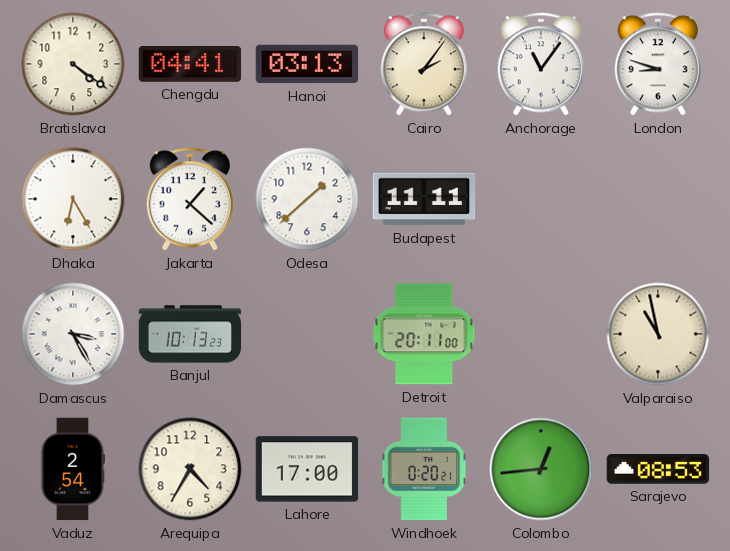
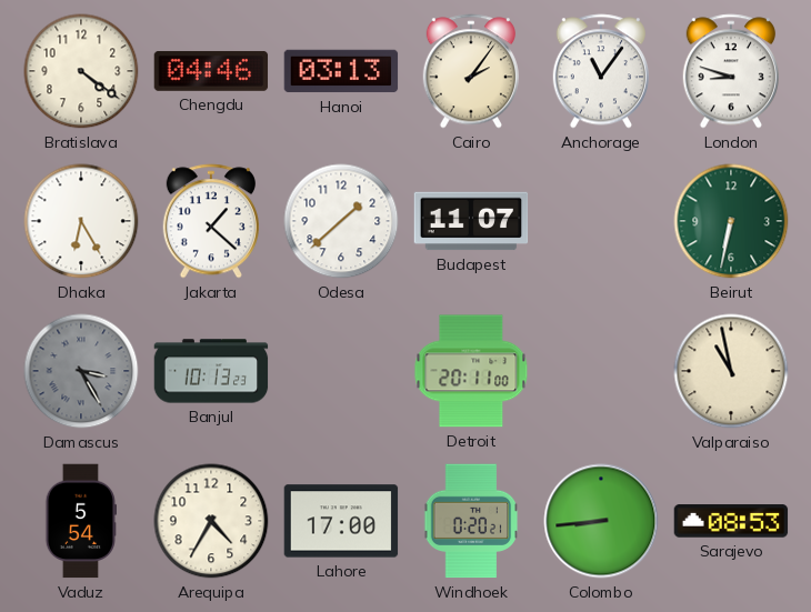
Chengdu: 04:41 -> 04:46 (211, 71)
Budapest: 11:11 -> 11:07 (471, 221)
Beirut: none -> 6:32 (731, 221)
Damascus dial: white -> grey (81, 371)
Vaduz: 2:54 -> 5:54 (80, 521)
Colombo: 12:44 -> 8:44 (601, 521)
